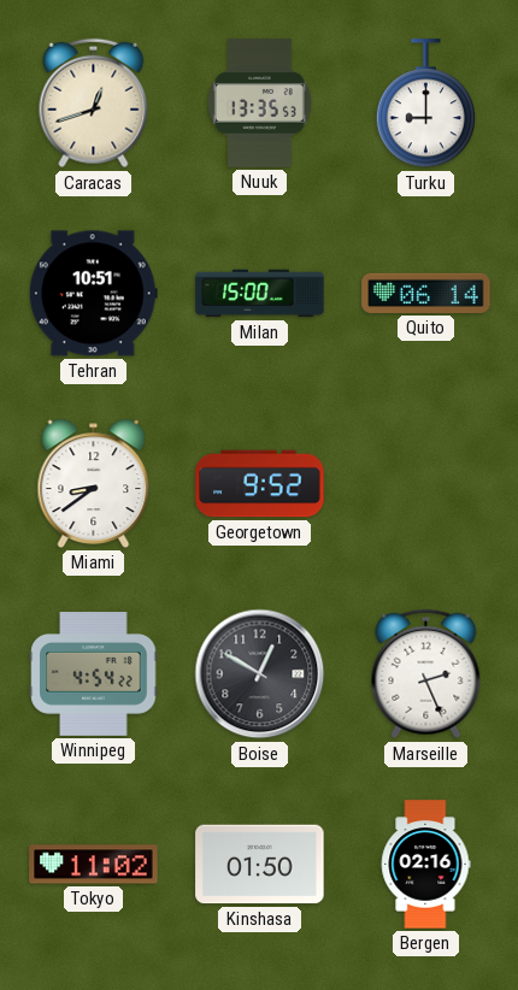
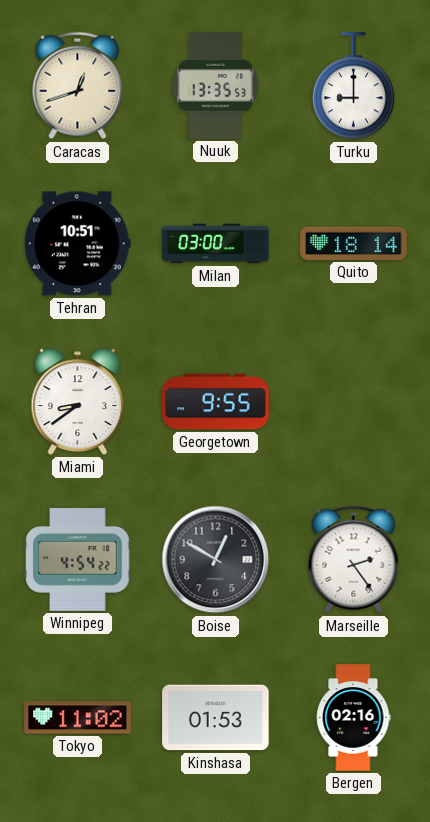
Milan: 15:00 -> 03:00 (216, 244)
Quito: 06:14 -> 18:14 (354, 243)
Georgetown: 9:52 -> 9:55 (216, 402)
Marseille: 2:26 -> 2:24 (354, 560)
Kinshasa: 01:50 -> 01:53 (216, 718)
